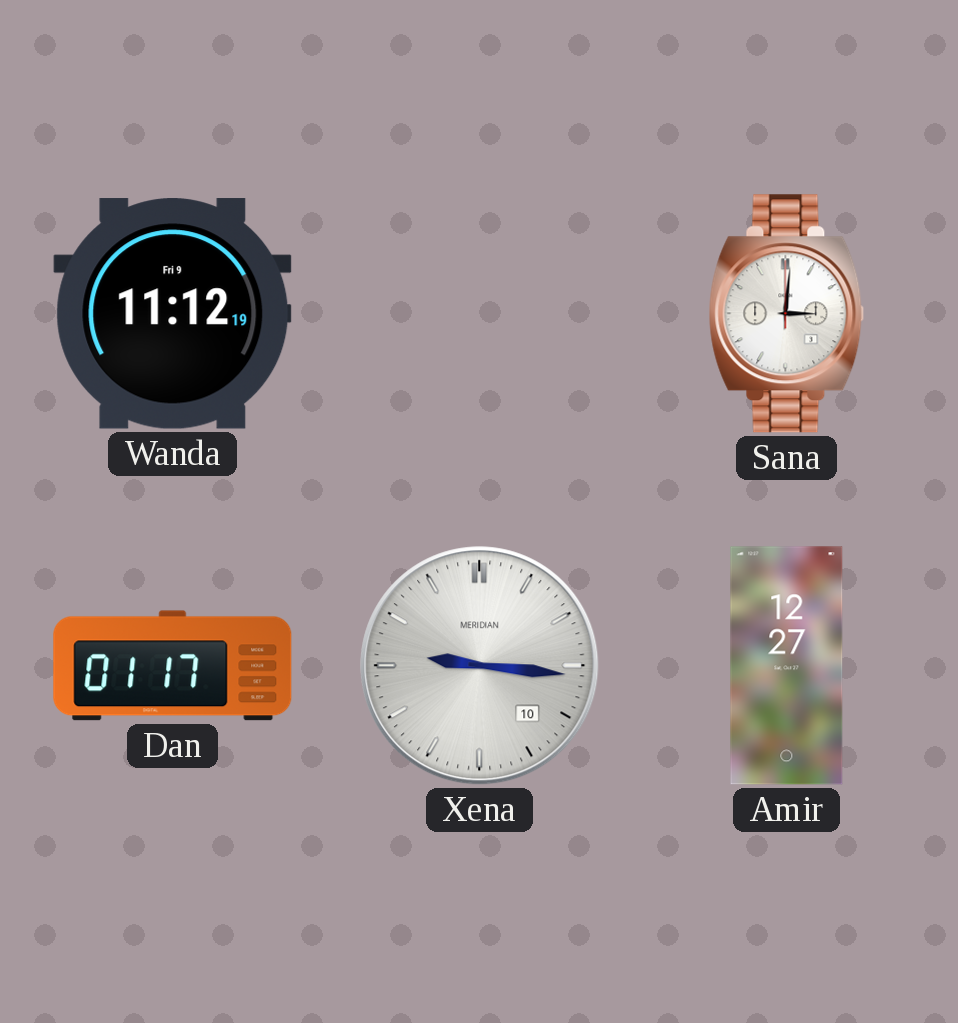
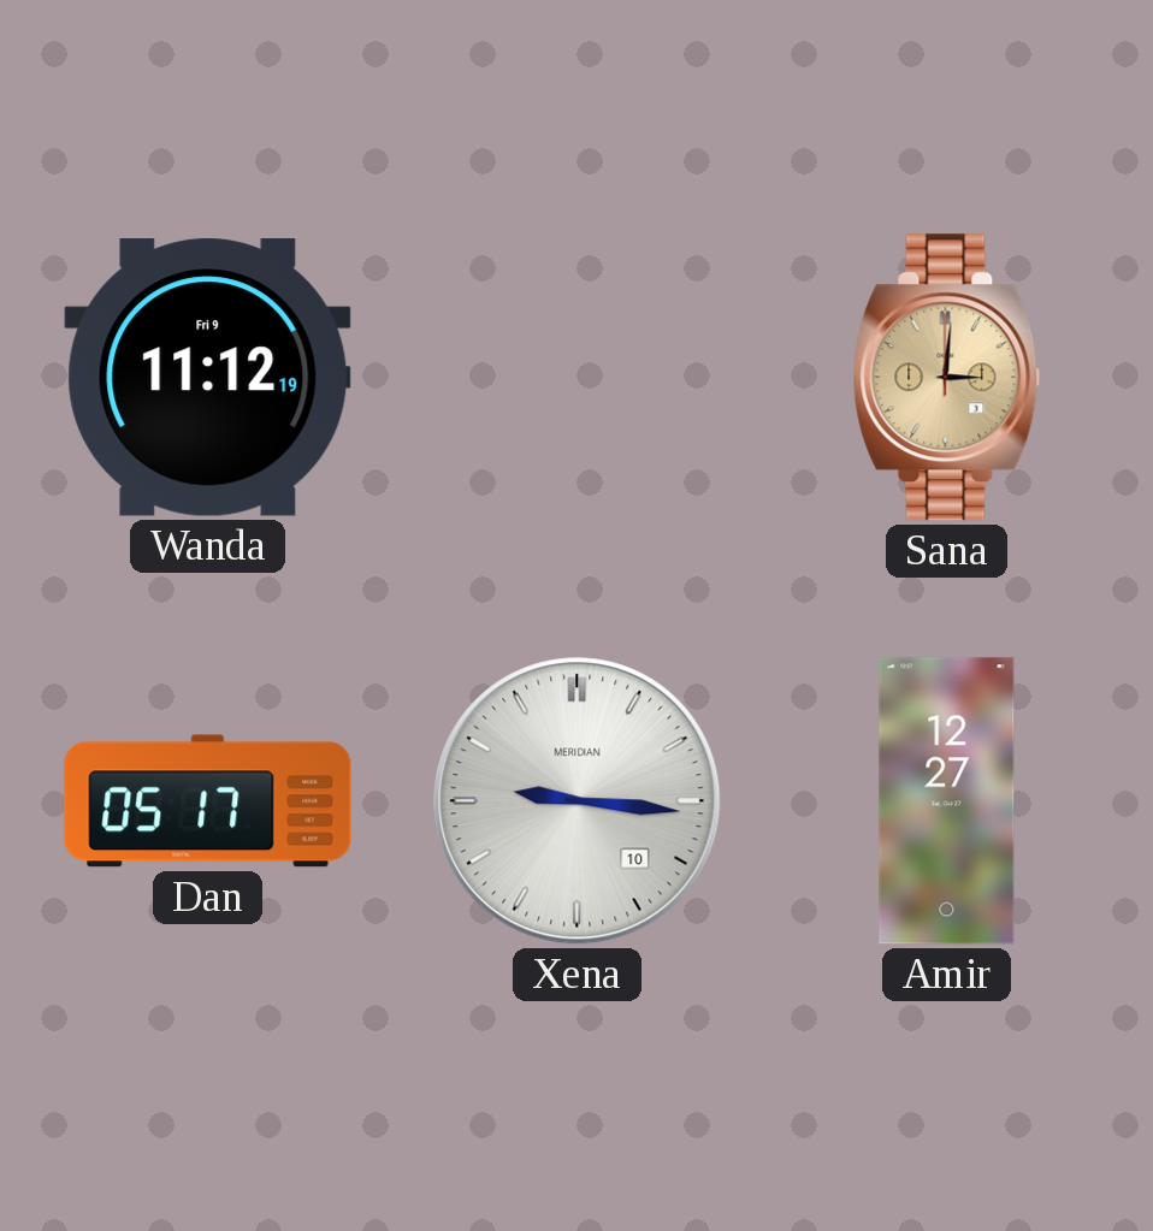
Sana dial: white -> champagne (947, 378)
Dan: 01:17 -> 05:17 (208, 801)
